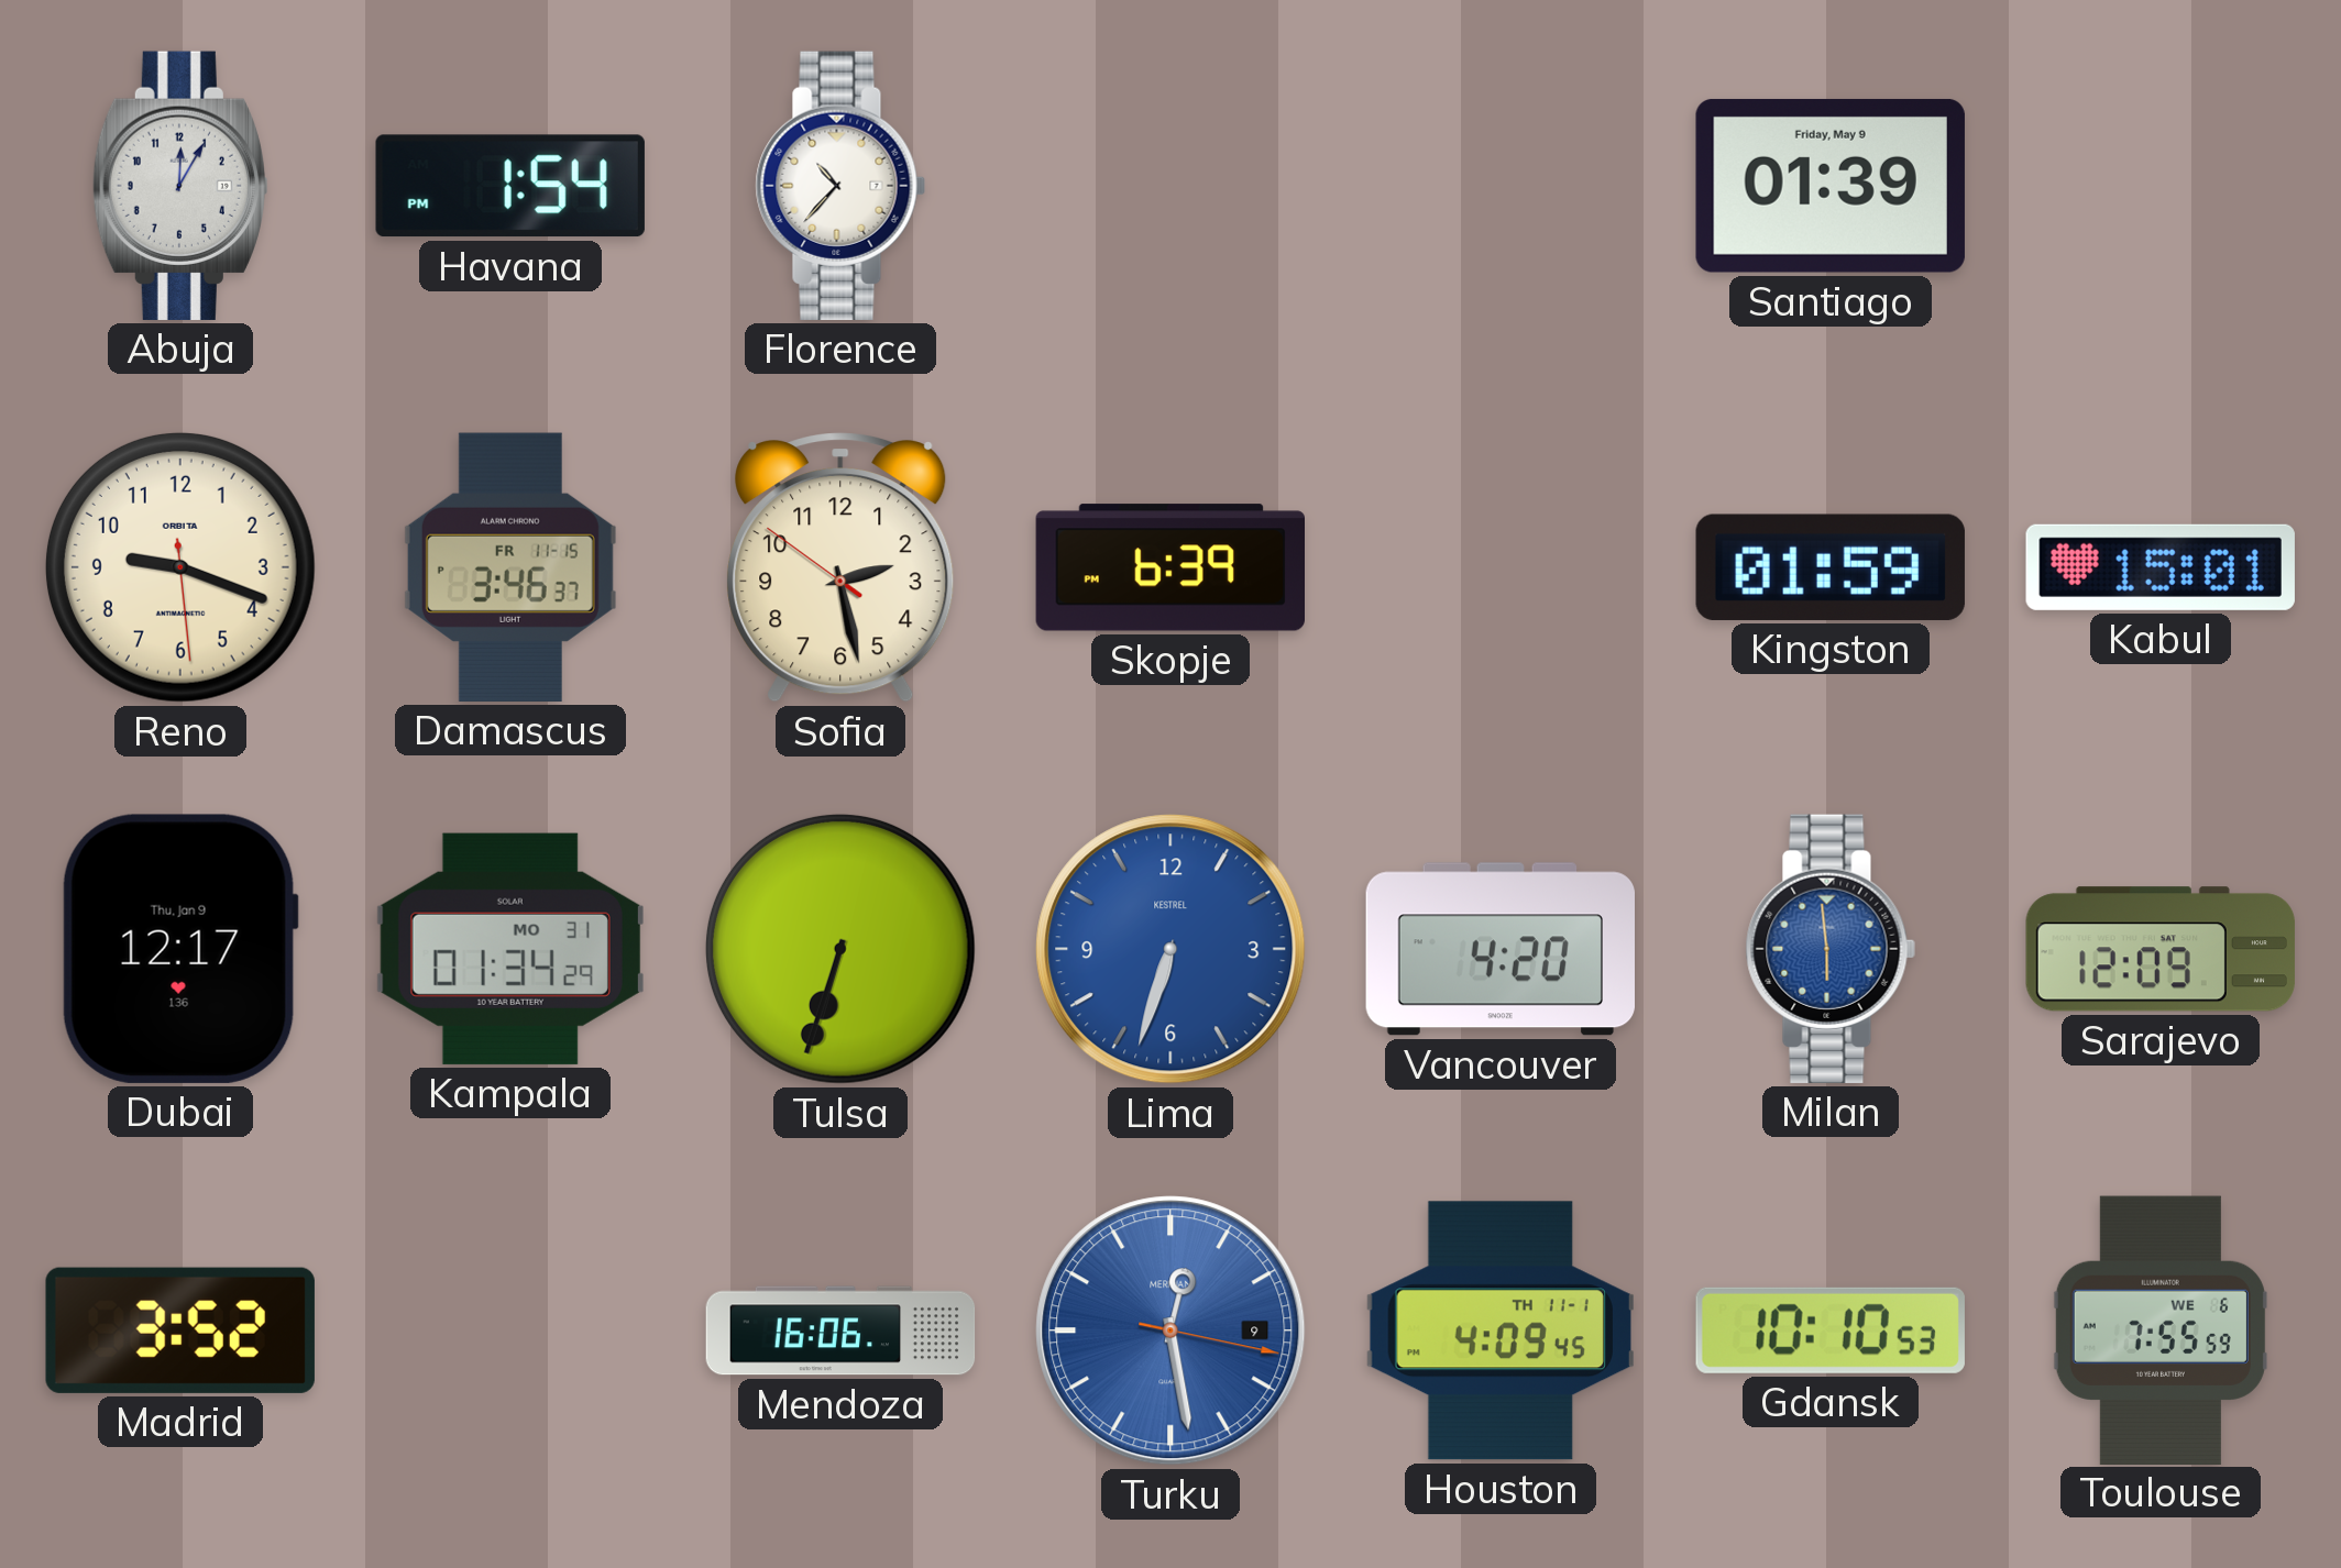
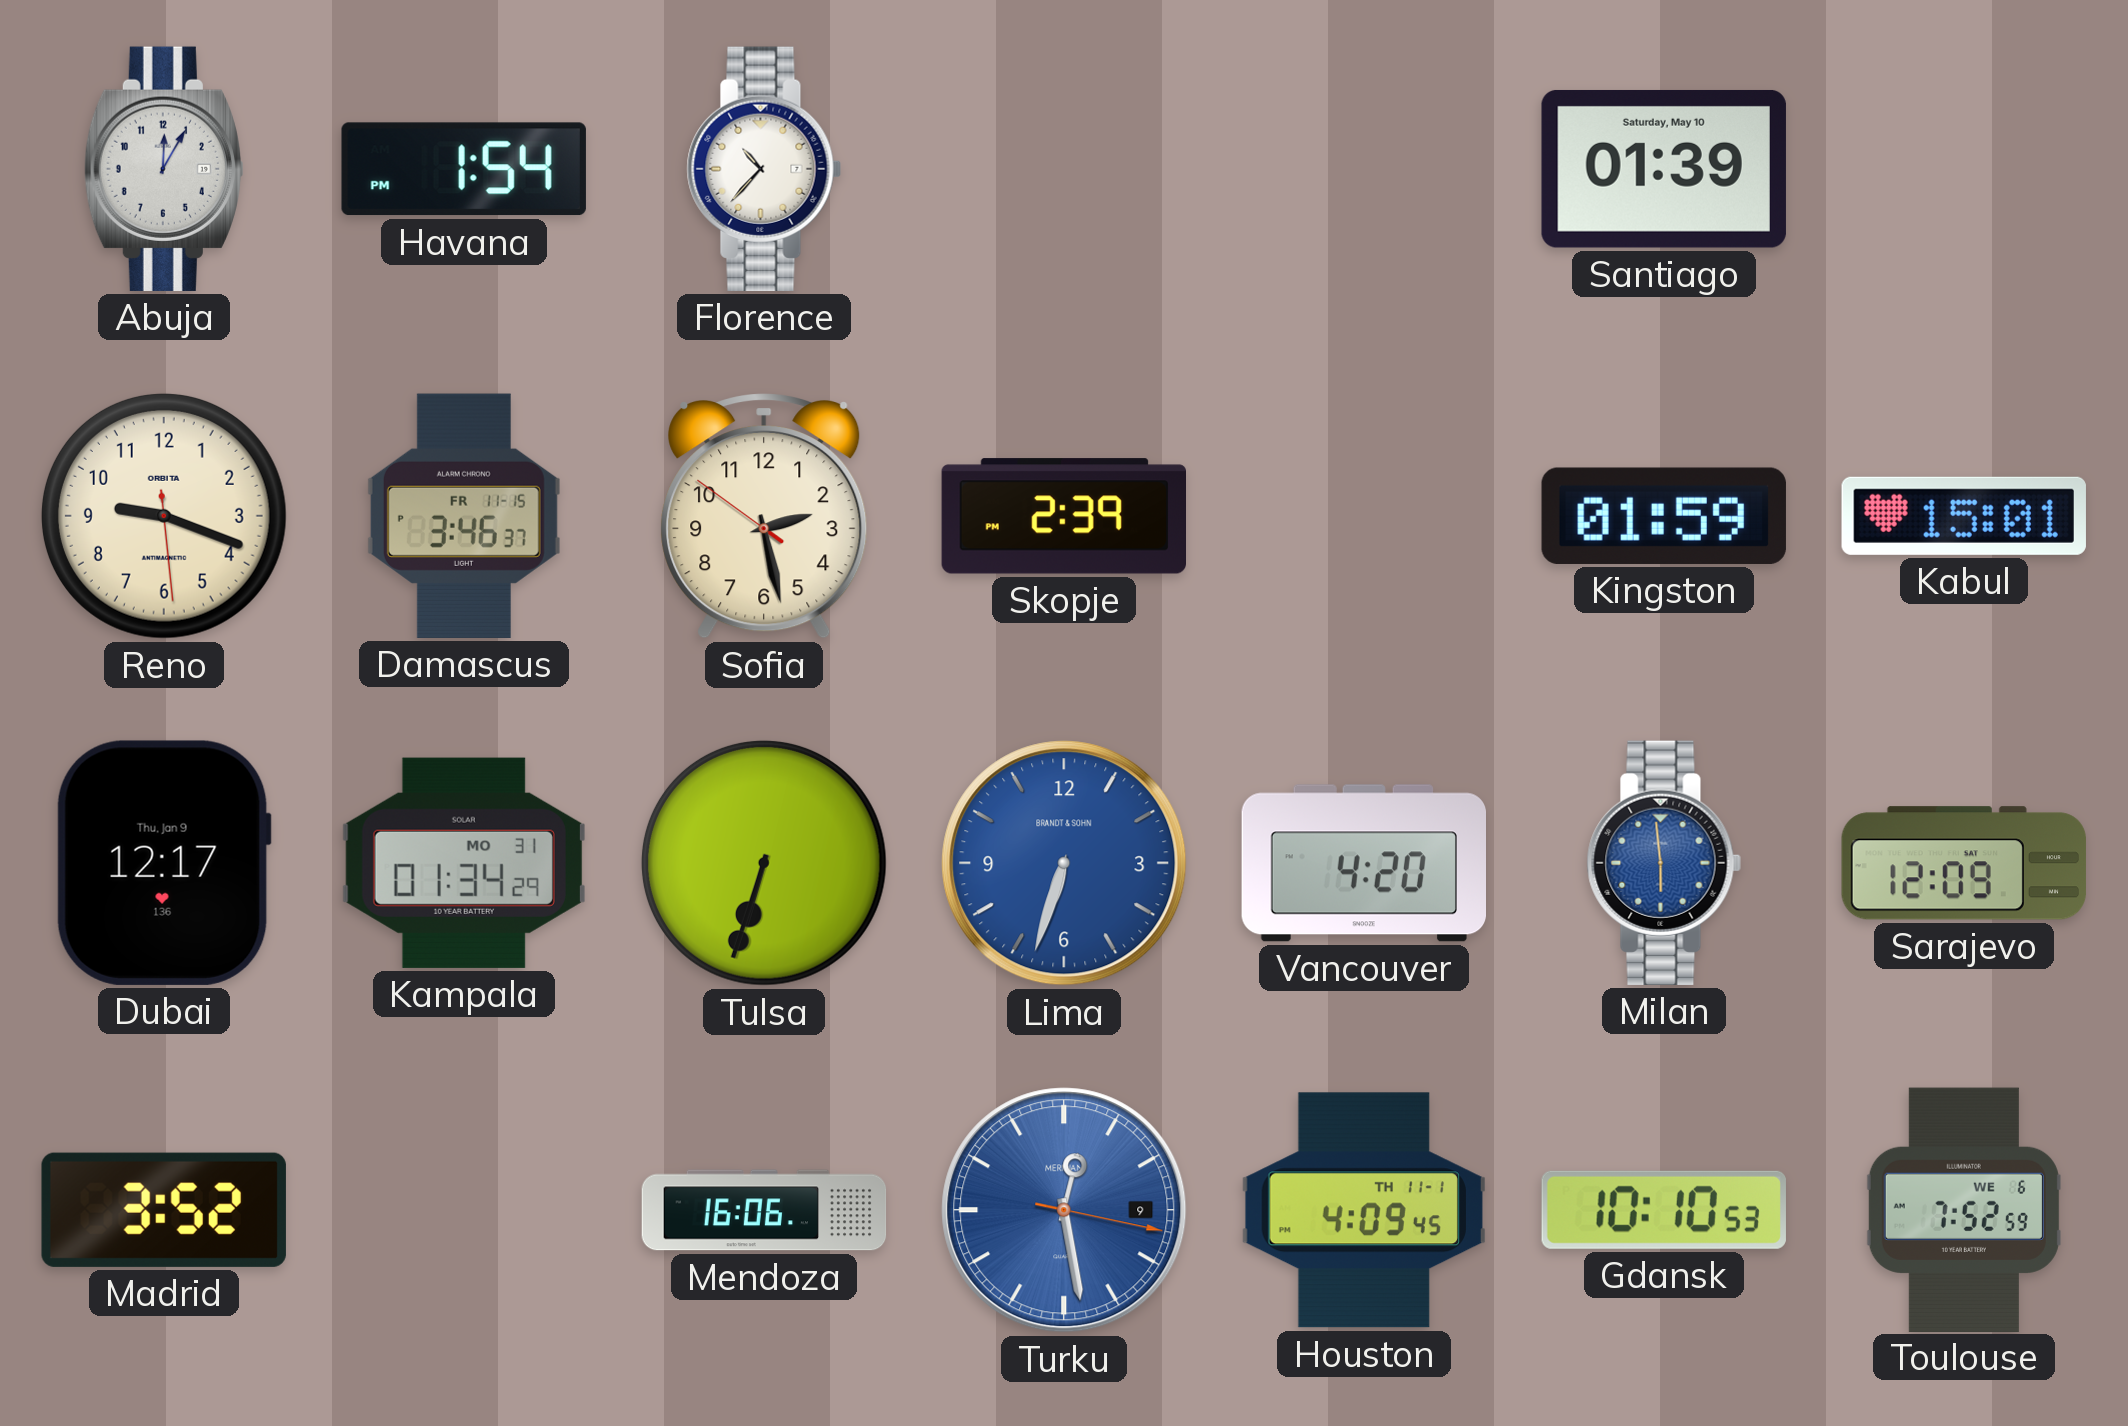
Santiago date: Friday, May 9 -> Saturday, May 10 (1664, 169)
Skopje: 6:39 -> 2:39 (1063, 516)
Lima brand: KESTREL -> BRANDT & SOHN (1064, 863)
Toulouse: 7:55 -> 7:52 (1964, 1209)
